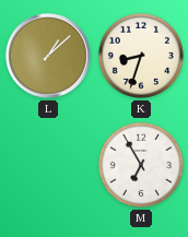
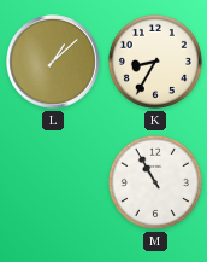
K: 8:33 -> 8:35 (155, 62)
M: 6:55 -> 10:55 (155, 182)
